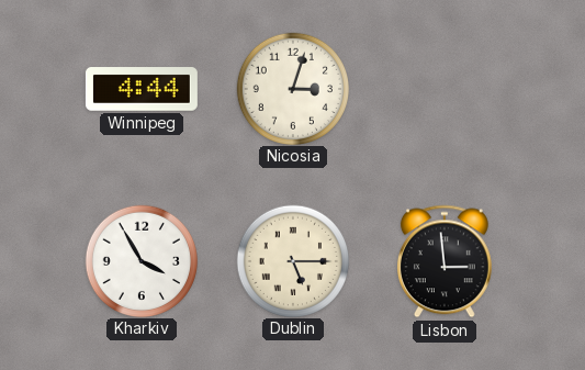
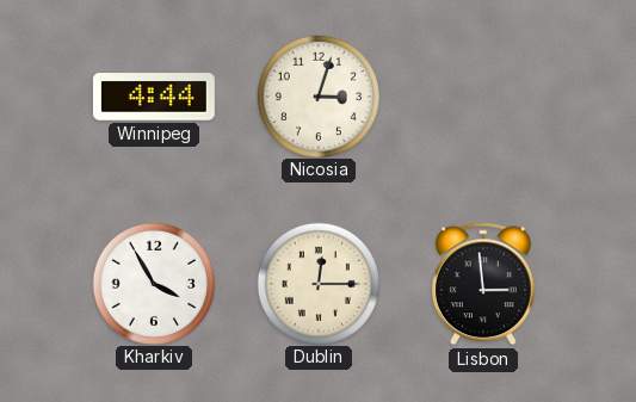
Dublin: 5:15 -> 12:15 (317, 283)
